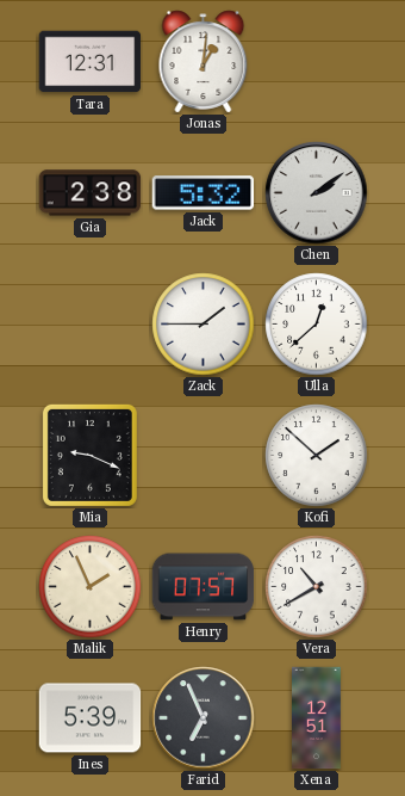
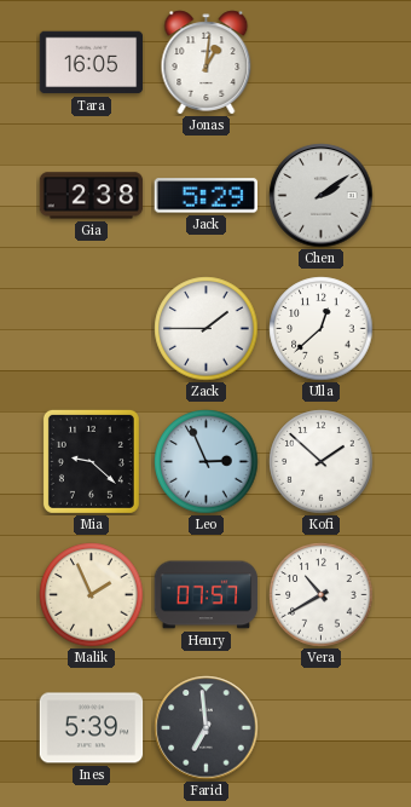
Tara: 12:31 -> 16:05 (92, 63)
Jack: 5:32 -> 5:29 (207, 196)
Mia: 9:19 -> 9:22 (91, 461)
Leo: none -> 2:56 (207, 462)
Farid: 6:56 -> 6:59 (207, 728)
Xena: 12:51 -> none (317, 718)
